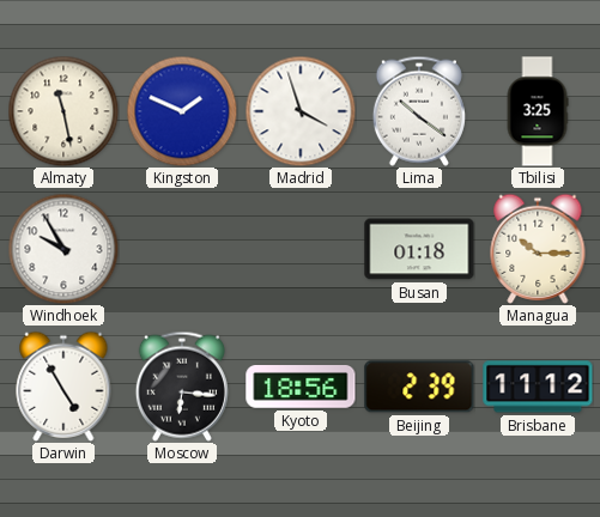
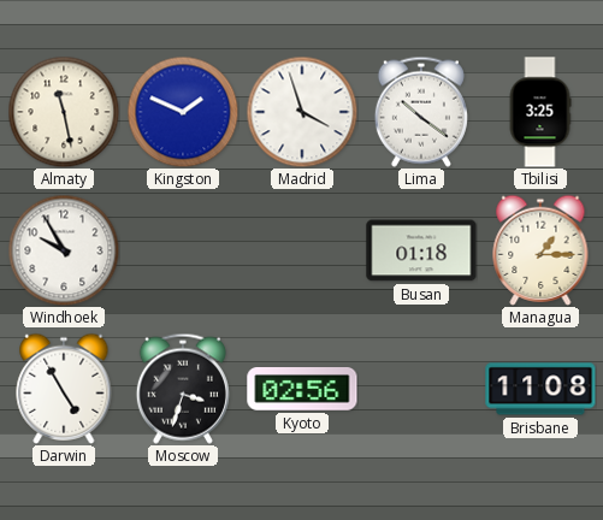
Managua: 10:15 -> 1:15 (540, 250)
Moscow: 6:16 -> 3:33 (183, 389)
Kyoto: 18:56 -> 02:56 (302, 390)
Beijing: 2:39 -> none (419, 387)
Brisbane: 11:12 -> 11:08 (540, 389)
